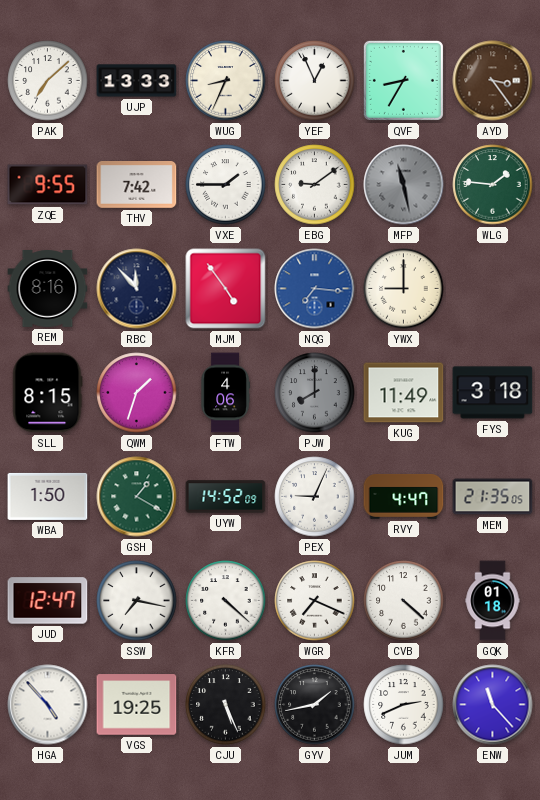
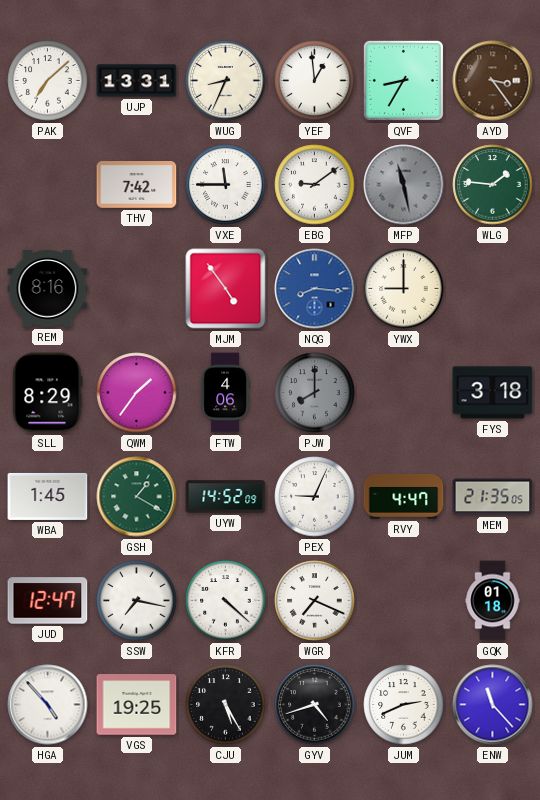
UJP: 13:33 -> 13:31 (137, 81)
YEF: 12:56 -> 12:59 (315, 81)
ZQE: 9:55 -> none (48, 185)
VXE: 1:45 -> 11:45 (226, 185)
RBC: 11:53 -> none (137, 289)
NQG: 7:16 -> 8:16 (315, 289)
SLL: 8:15 -> 8:29 (48, 393)
QWM: 1:33 -> 1:36 (137, 393)
KUG: 11:49 -> none (404, 393)
WBA: 1:50 -> 1:45 (48, 496)
CVB: 4:22 -> none (404, 601)
CJU: 5:26 -> 5:25 (226, 705)
GYV: 1:43 -> 4:42 (315, 705)
